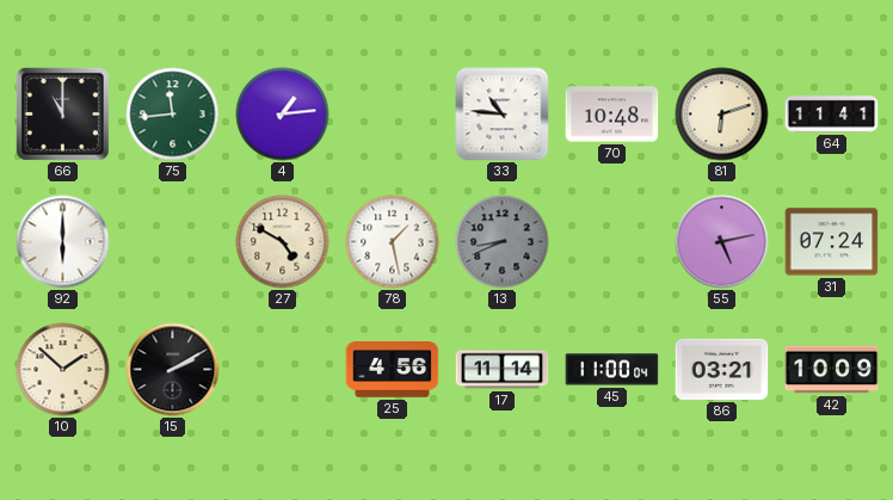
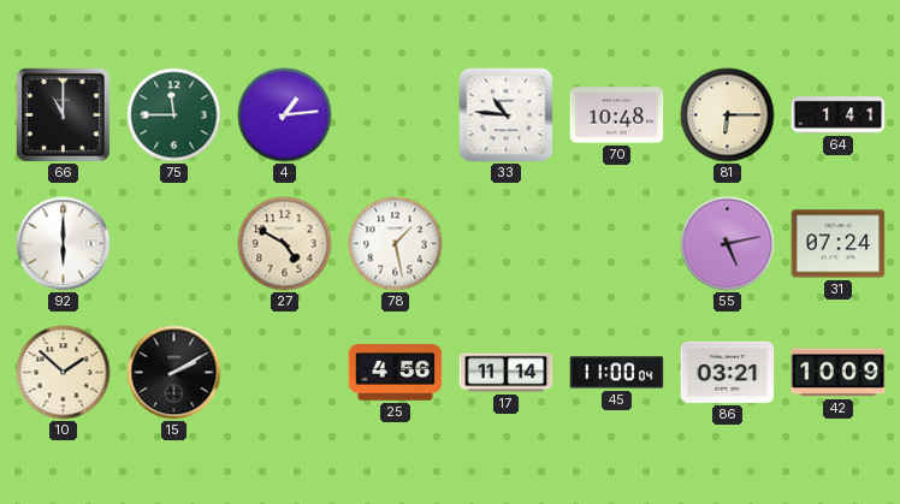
75: 11:44 -> 11:45 (174, 115)
81: 6:12 -> 6:15 (728, 115)
64: 11:41 -> 1:41 (839, 115)
13: 8:41 -> none (503, 242)
